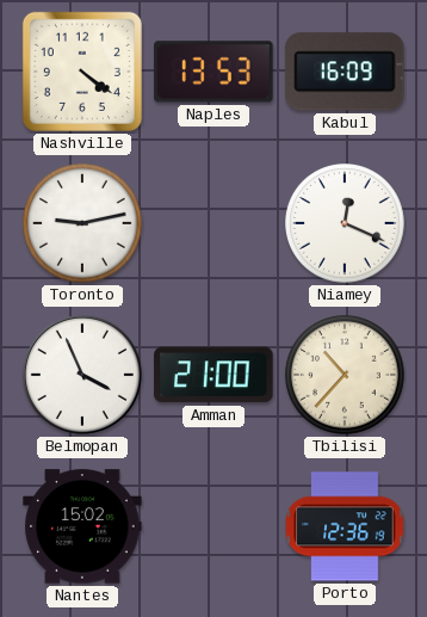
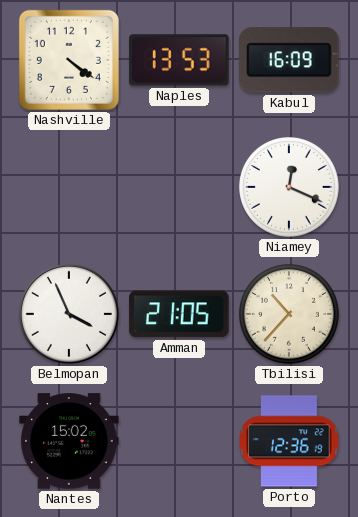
Toronto: 9:13 -> none (83, 224)
Amman: 21:00 -> 21:05 (179, 314)
